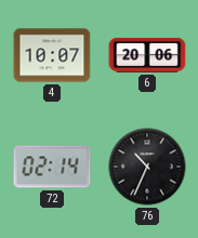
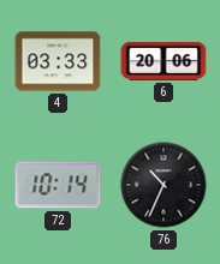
4: 10:07 -> 03:33 (58, 61)
72: 02:14 -> 10:14 (58, 185)
